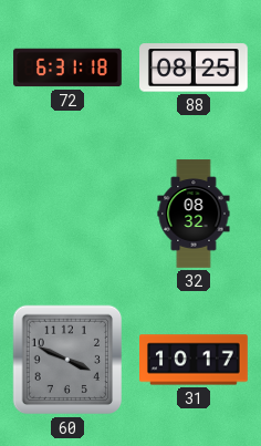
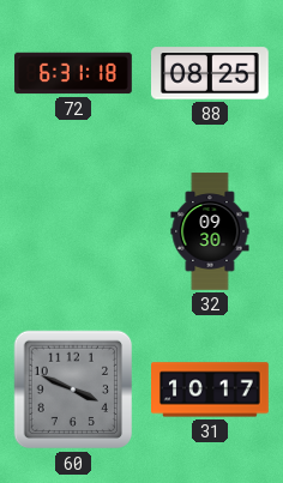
32: 08:32 -> 09:30 (210, 231)
